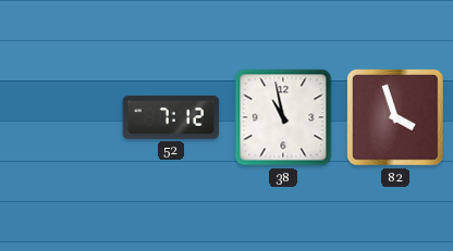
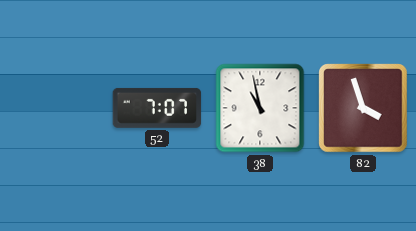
52: 7:12 -> 7:07 (157, 108)
